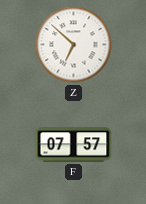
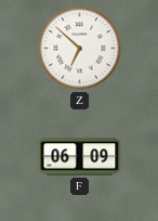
F: 07:57 -> 06:09 (80, 157)
